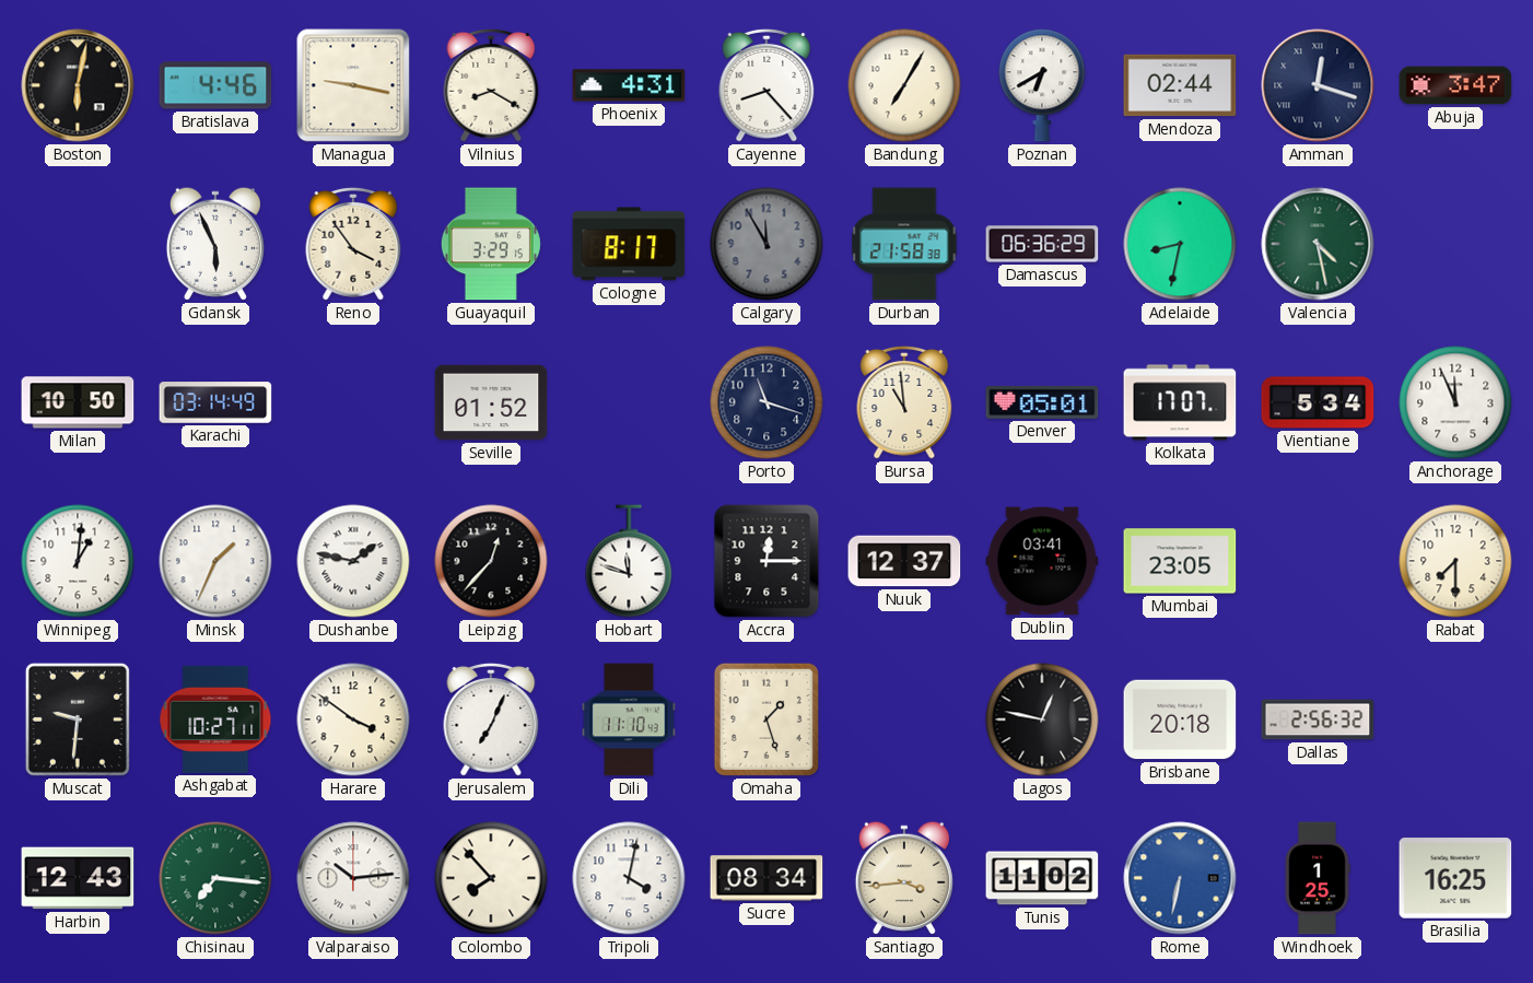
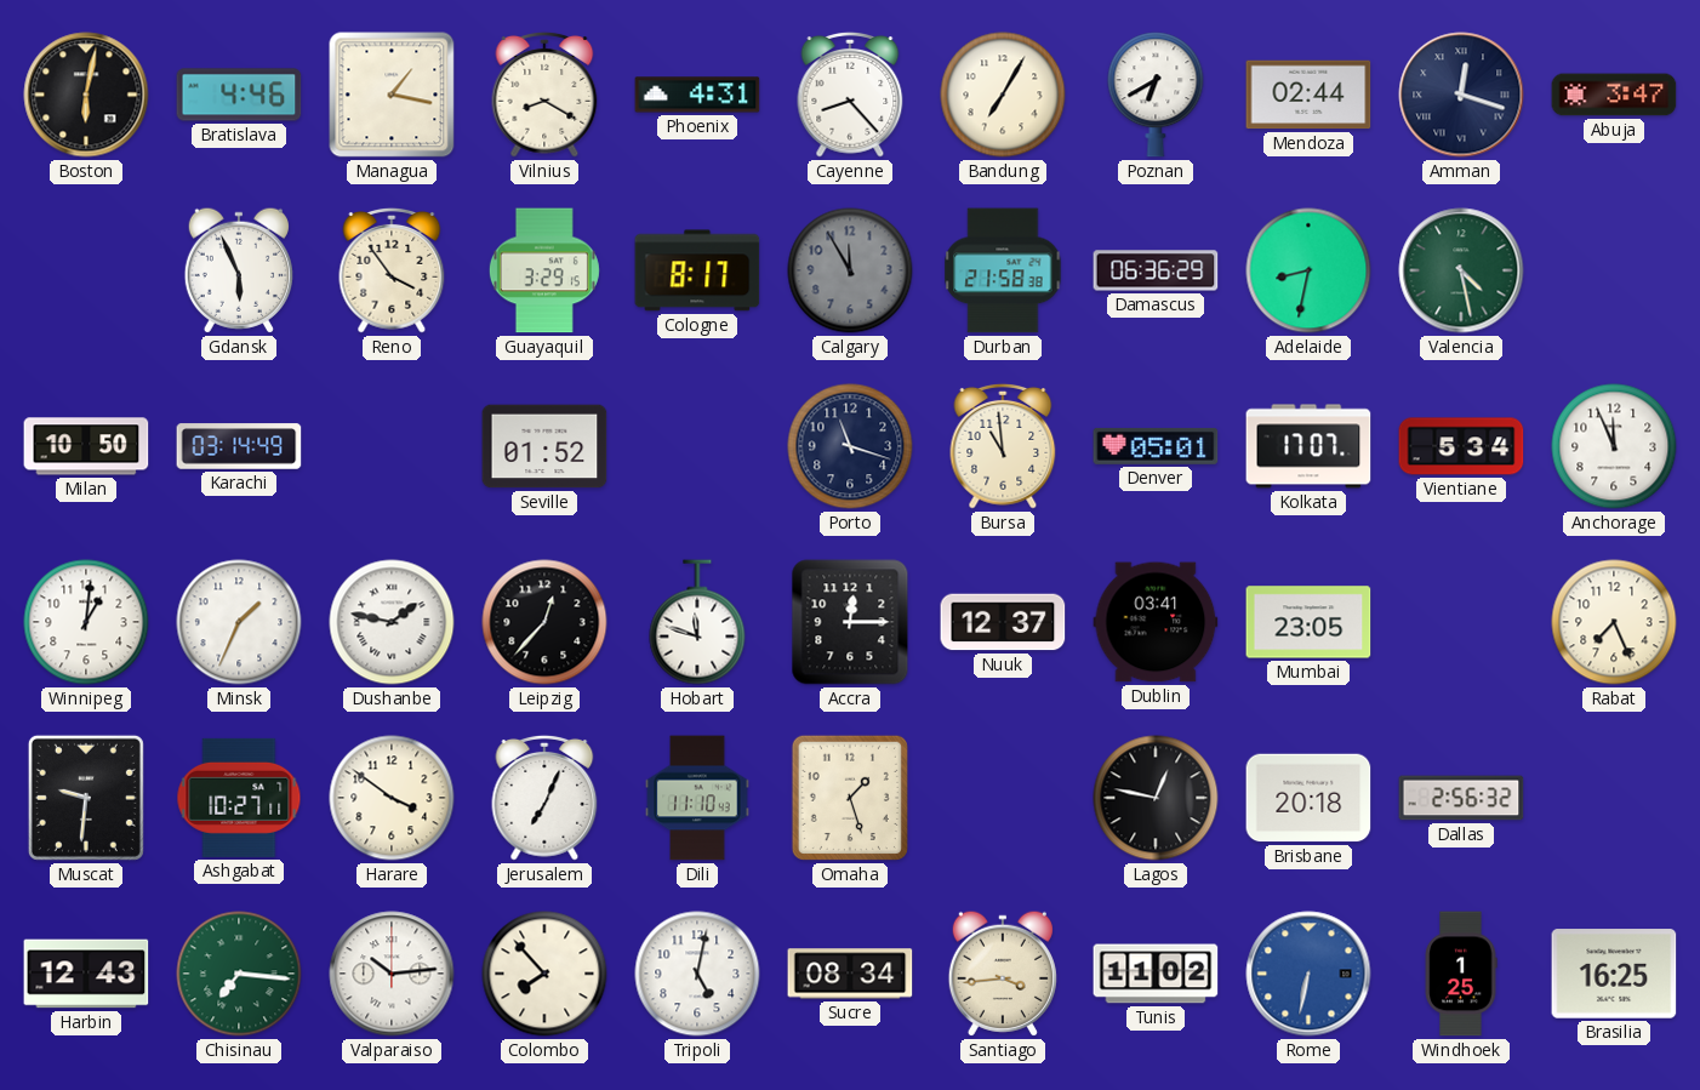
Managua: 9:17 -> 1:17 (392, 95)
Rabat: 7:30 -> 7:26 (1614, 622)
Tripoli: 4:02 -> 5:02 (697, 974)
